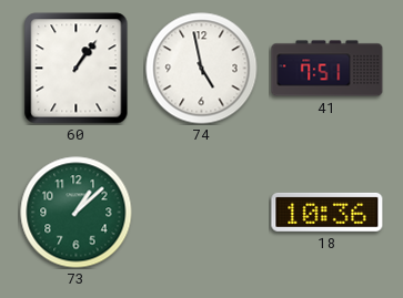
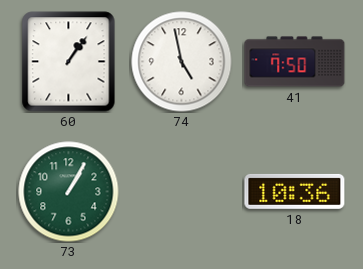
41: 7:51 -> 7:50 (295, 62)
73: 1:08 -> 1:05 (69, 192)
